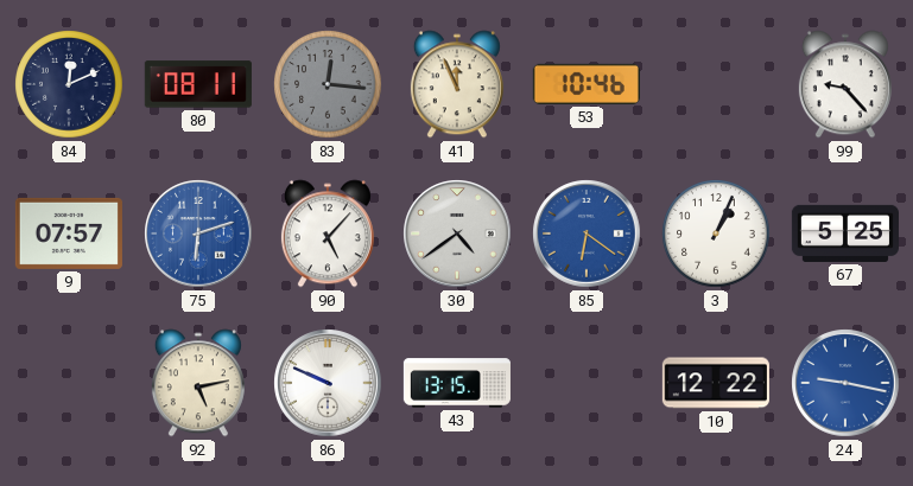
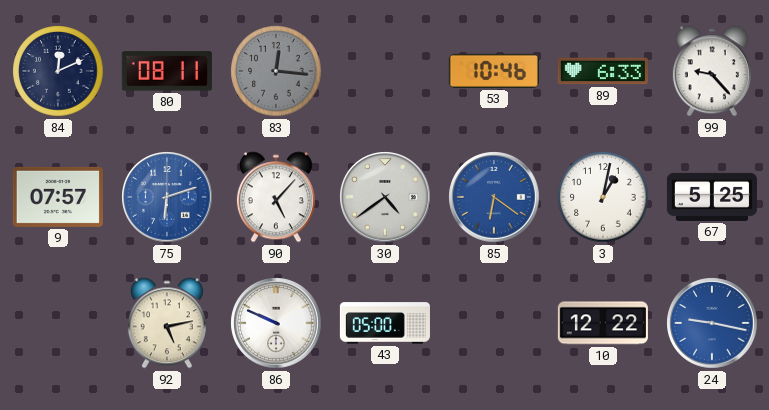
41: 11:56 -> none (457, 84)
89: none -> 6:33 (603, 71)
3: 1:04 -> 1:02 (603, 197)
43: 13:15 -> 05:00 (385, 323)
